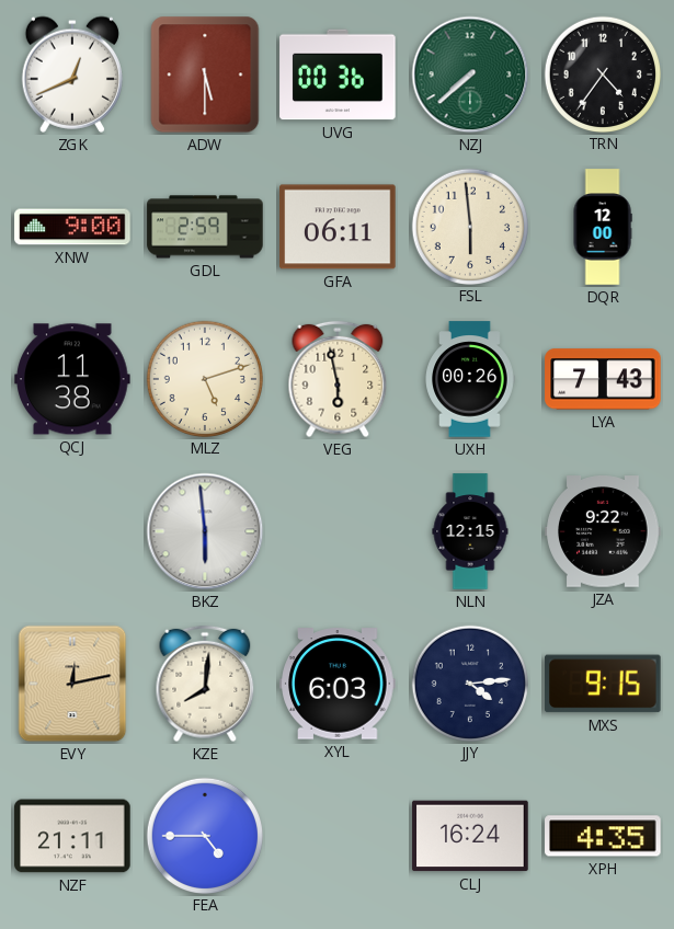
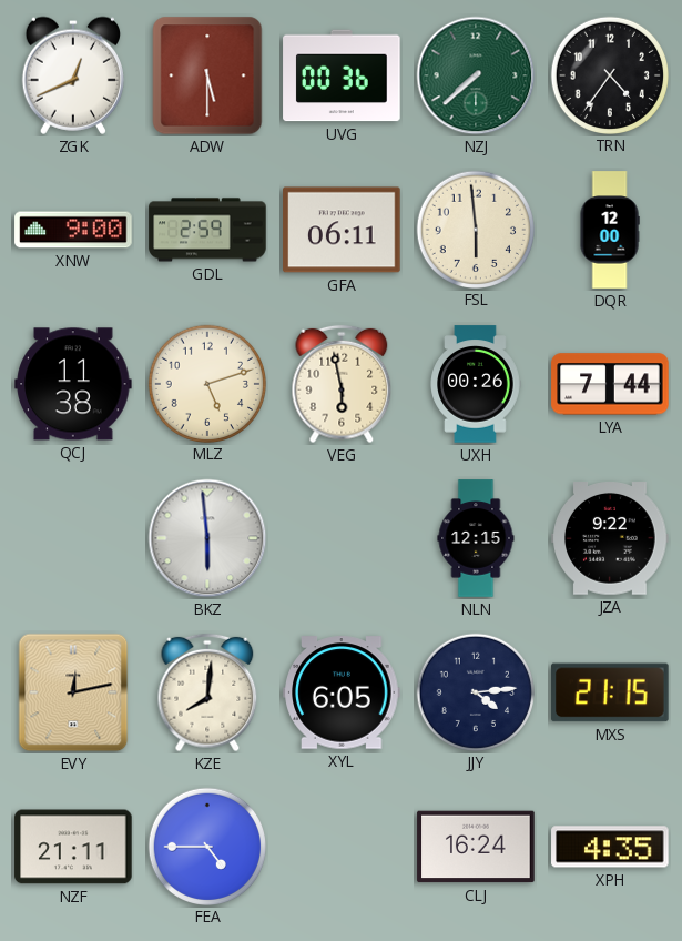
LYA: 7:43 -> 7:44 (610, 384)
XYL: 6:03 -> 6:05 (342, 692)
MXS: 9:15 -> 21:15 (610, 692)
